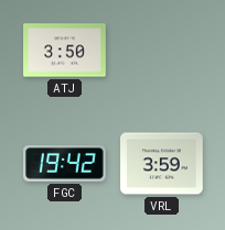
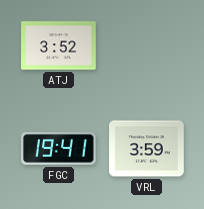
ATJ: 3:50 -> 3:52 (59, 46)
FGC: 19:42 -> 19:41 (59, 149)
